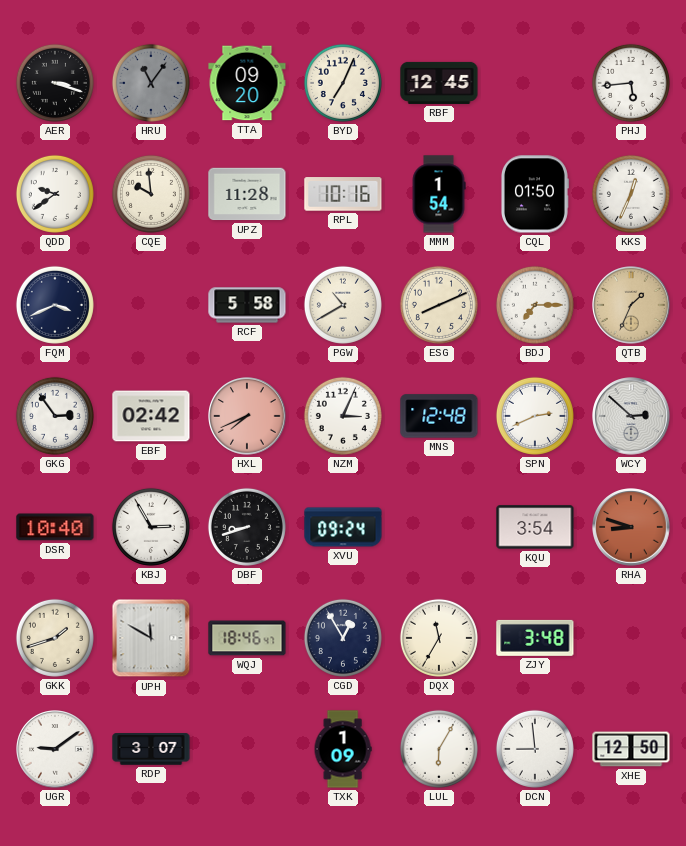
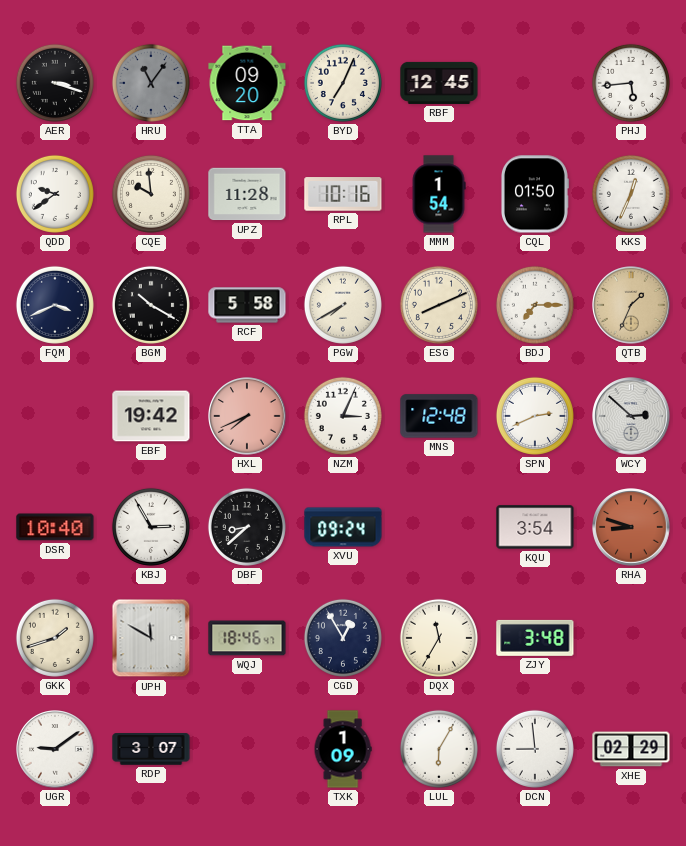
BGM: none -> 10:20 (151, 305)
PGW: 10:40 -> 7:40 (343, 305)
GKG: 2:54 -> none (55, 416)
EBF: 02:42 -> 19:42 (151, 416)
DBF: 8:42 -> 8:38 (247, 527)
XHE: 12:50 -> 02:29 (631, 749)
